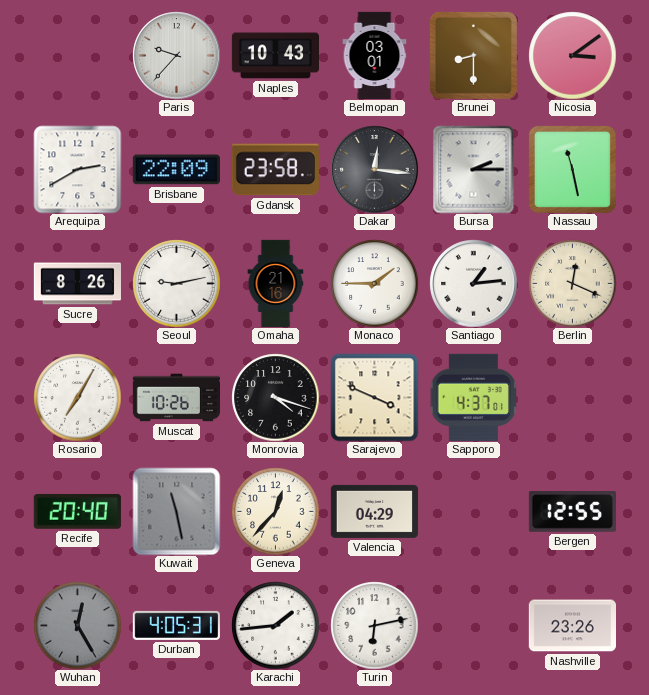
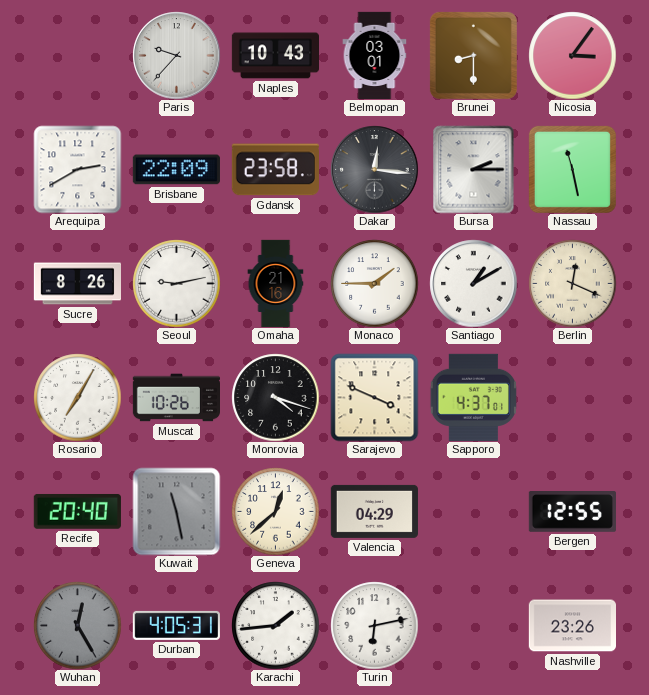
Nicosia: 3:09 -> 3:06 (572, 55)
Santiago: 1:14 -> 1:10 (473, 283)
Geneva: 12:37 -> 12:38 (275, 511)
